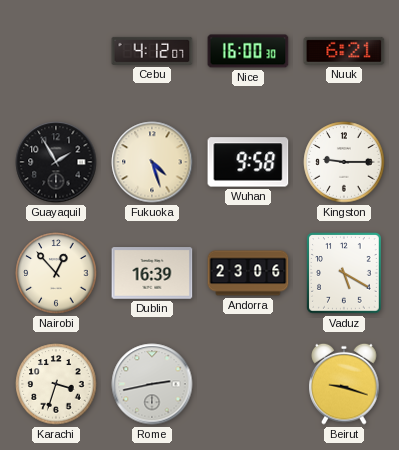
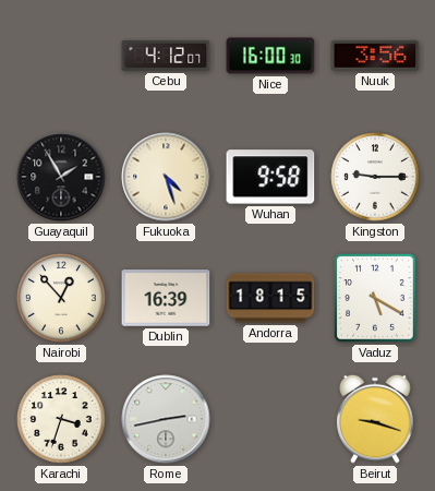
Nuuk: 6:21 -> 3:56 (375, 56)
Andorra: 23:06 -> 18:15 (270, 298)
